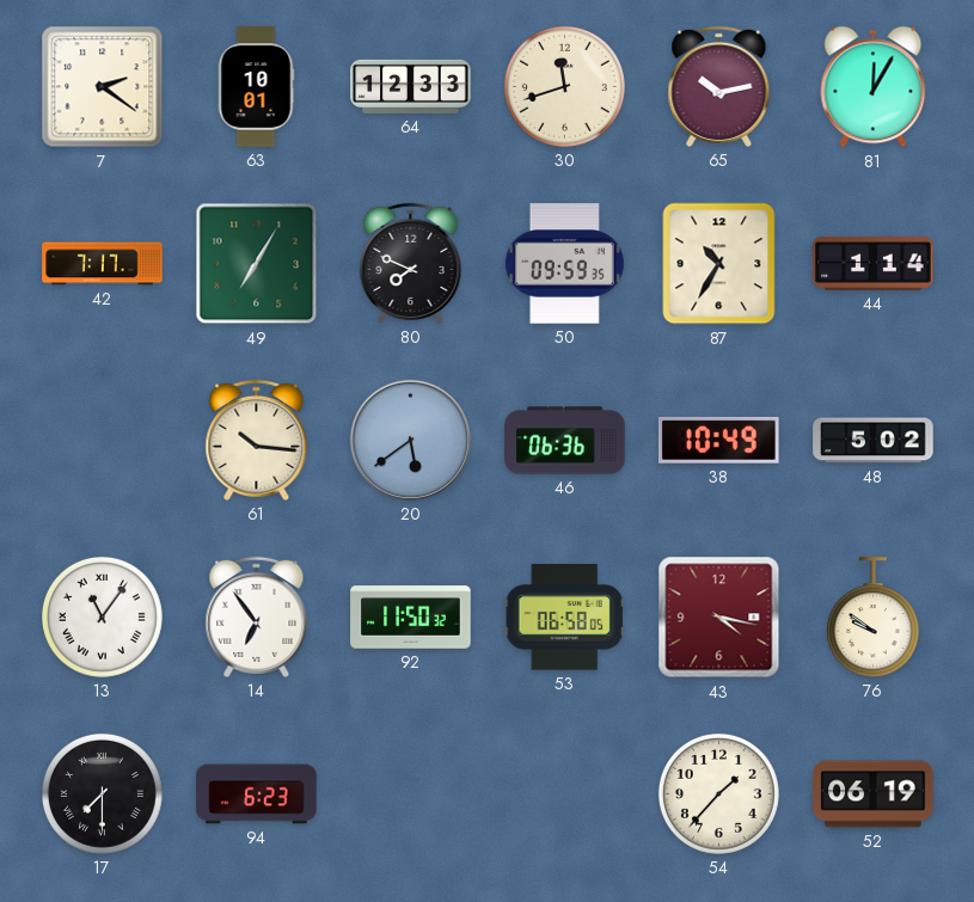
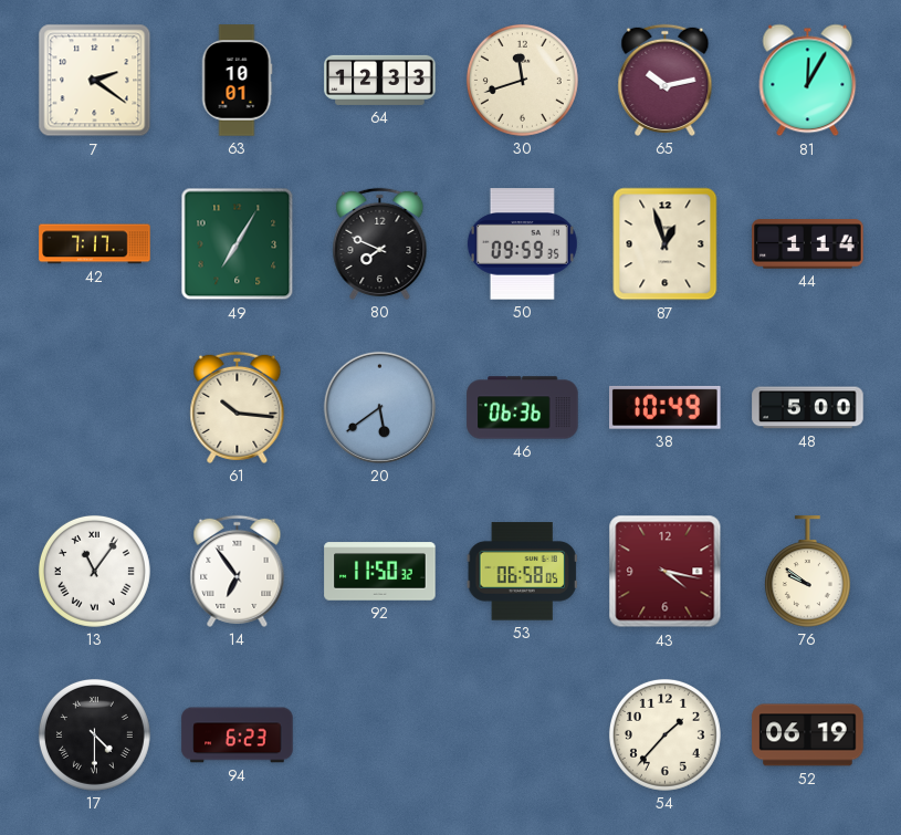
87: 10:35 -> 12:57 (666, 244)
48: 5:02 -> 5:00 (808, 408)
17: 7:30 -> 4:30 (94, 734)
